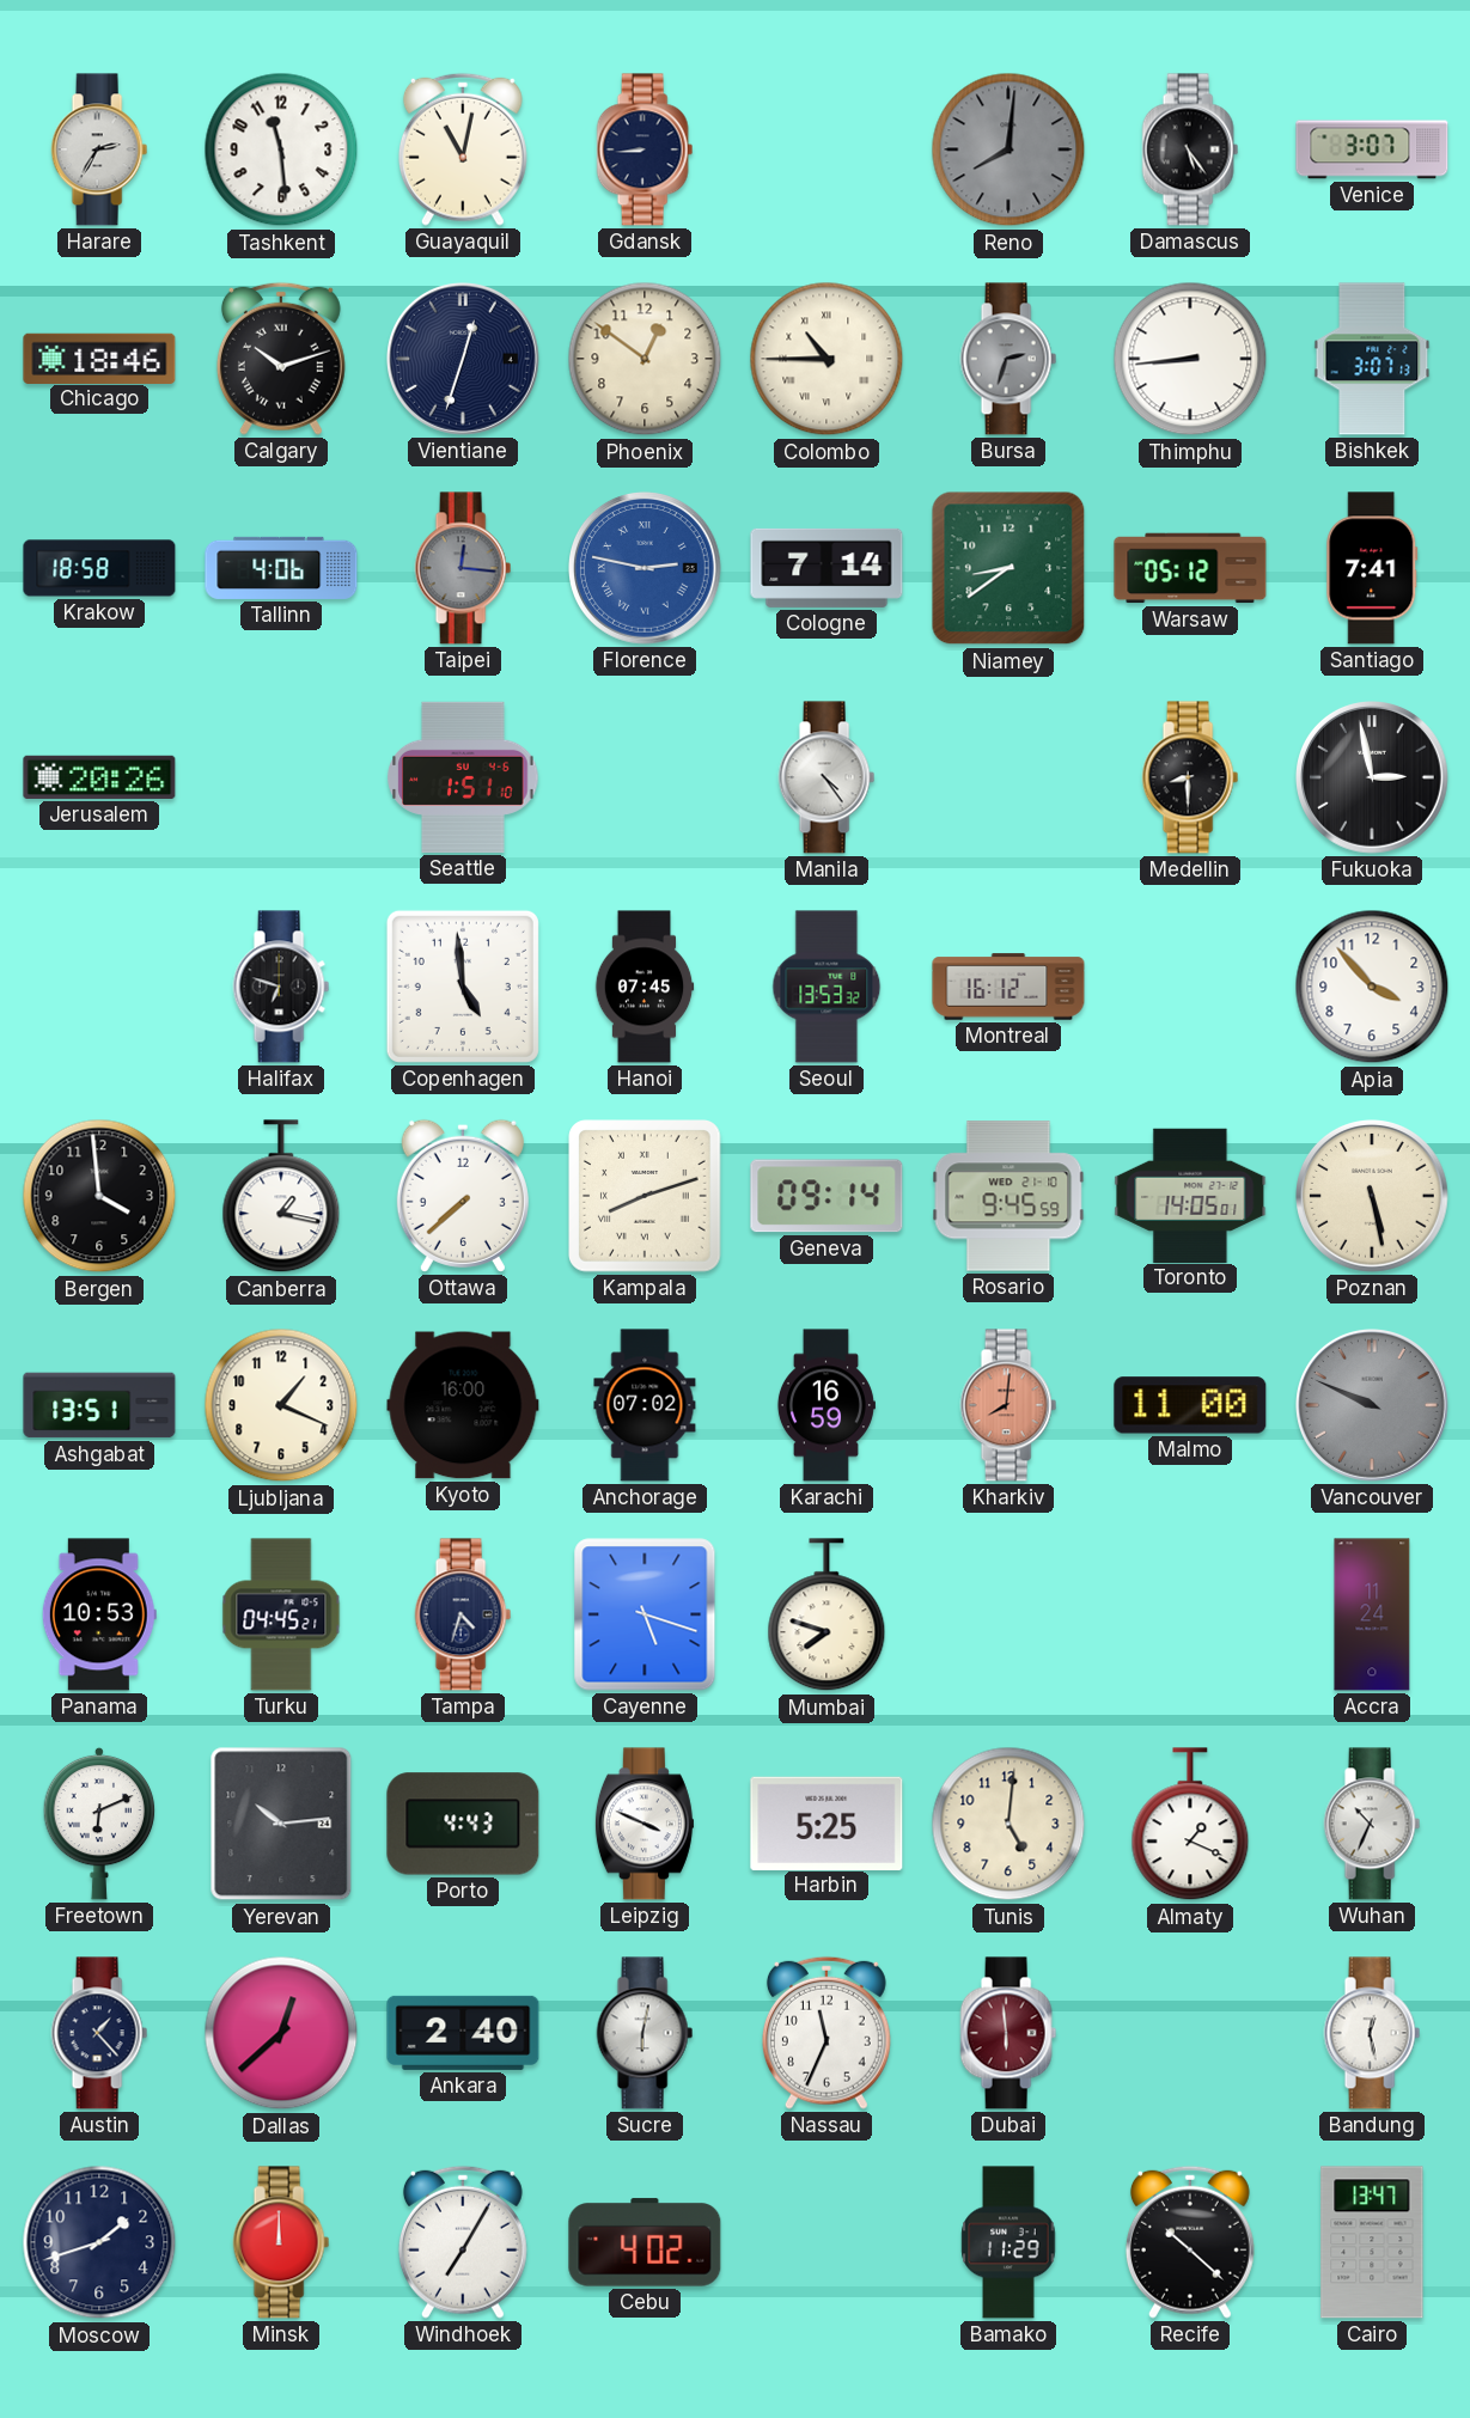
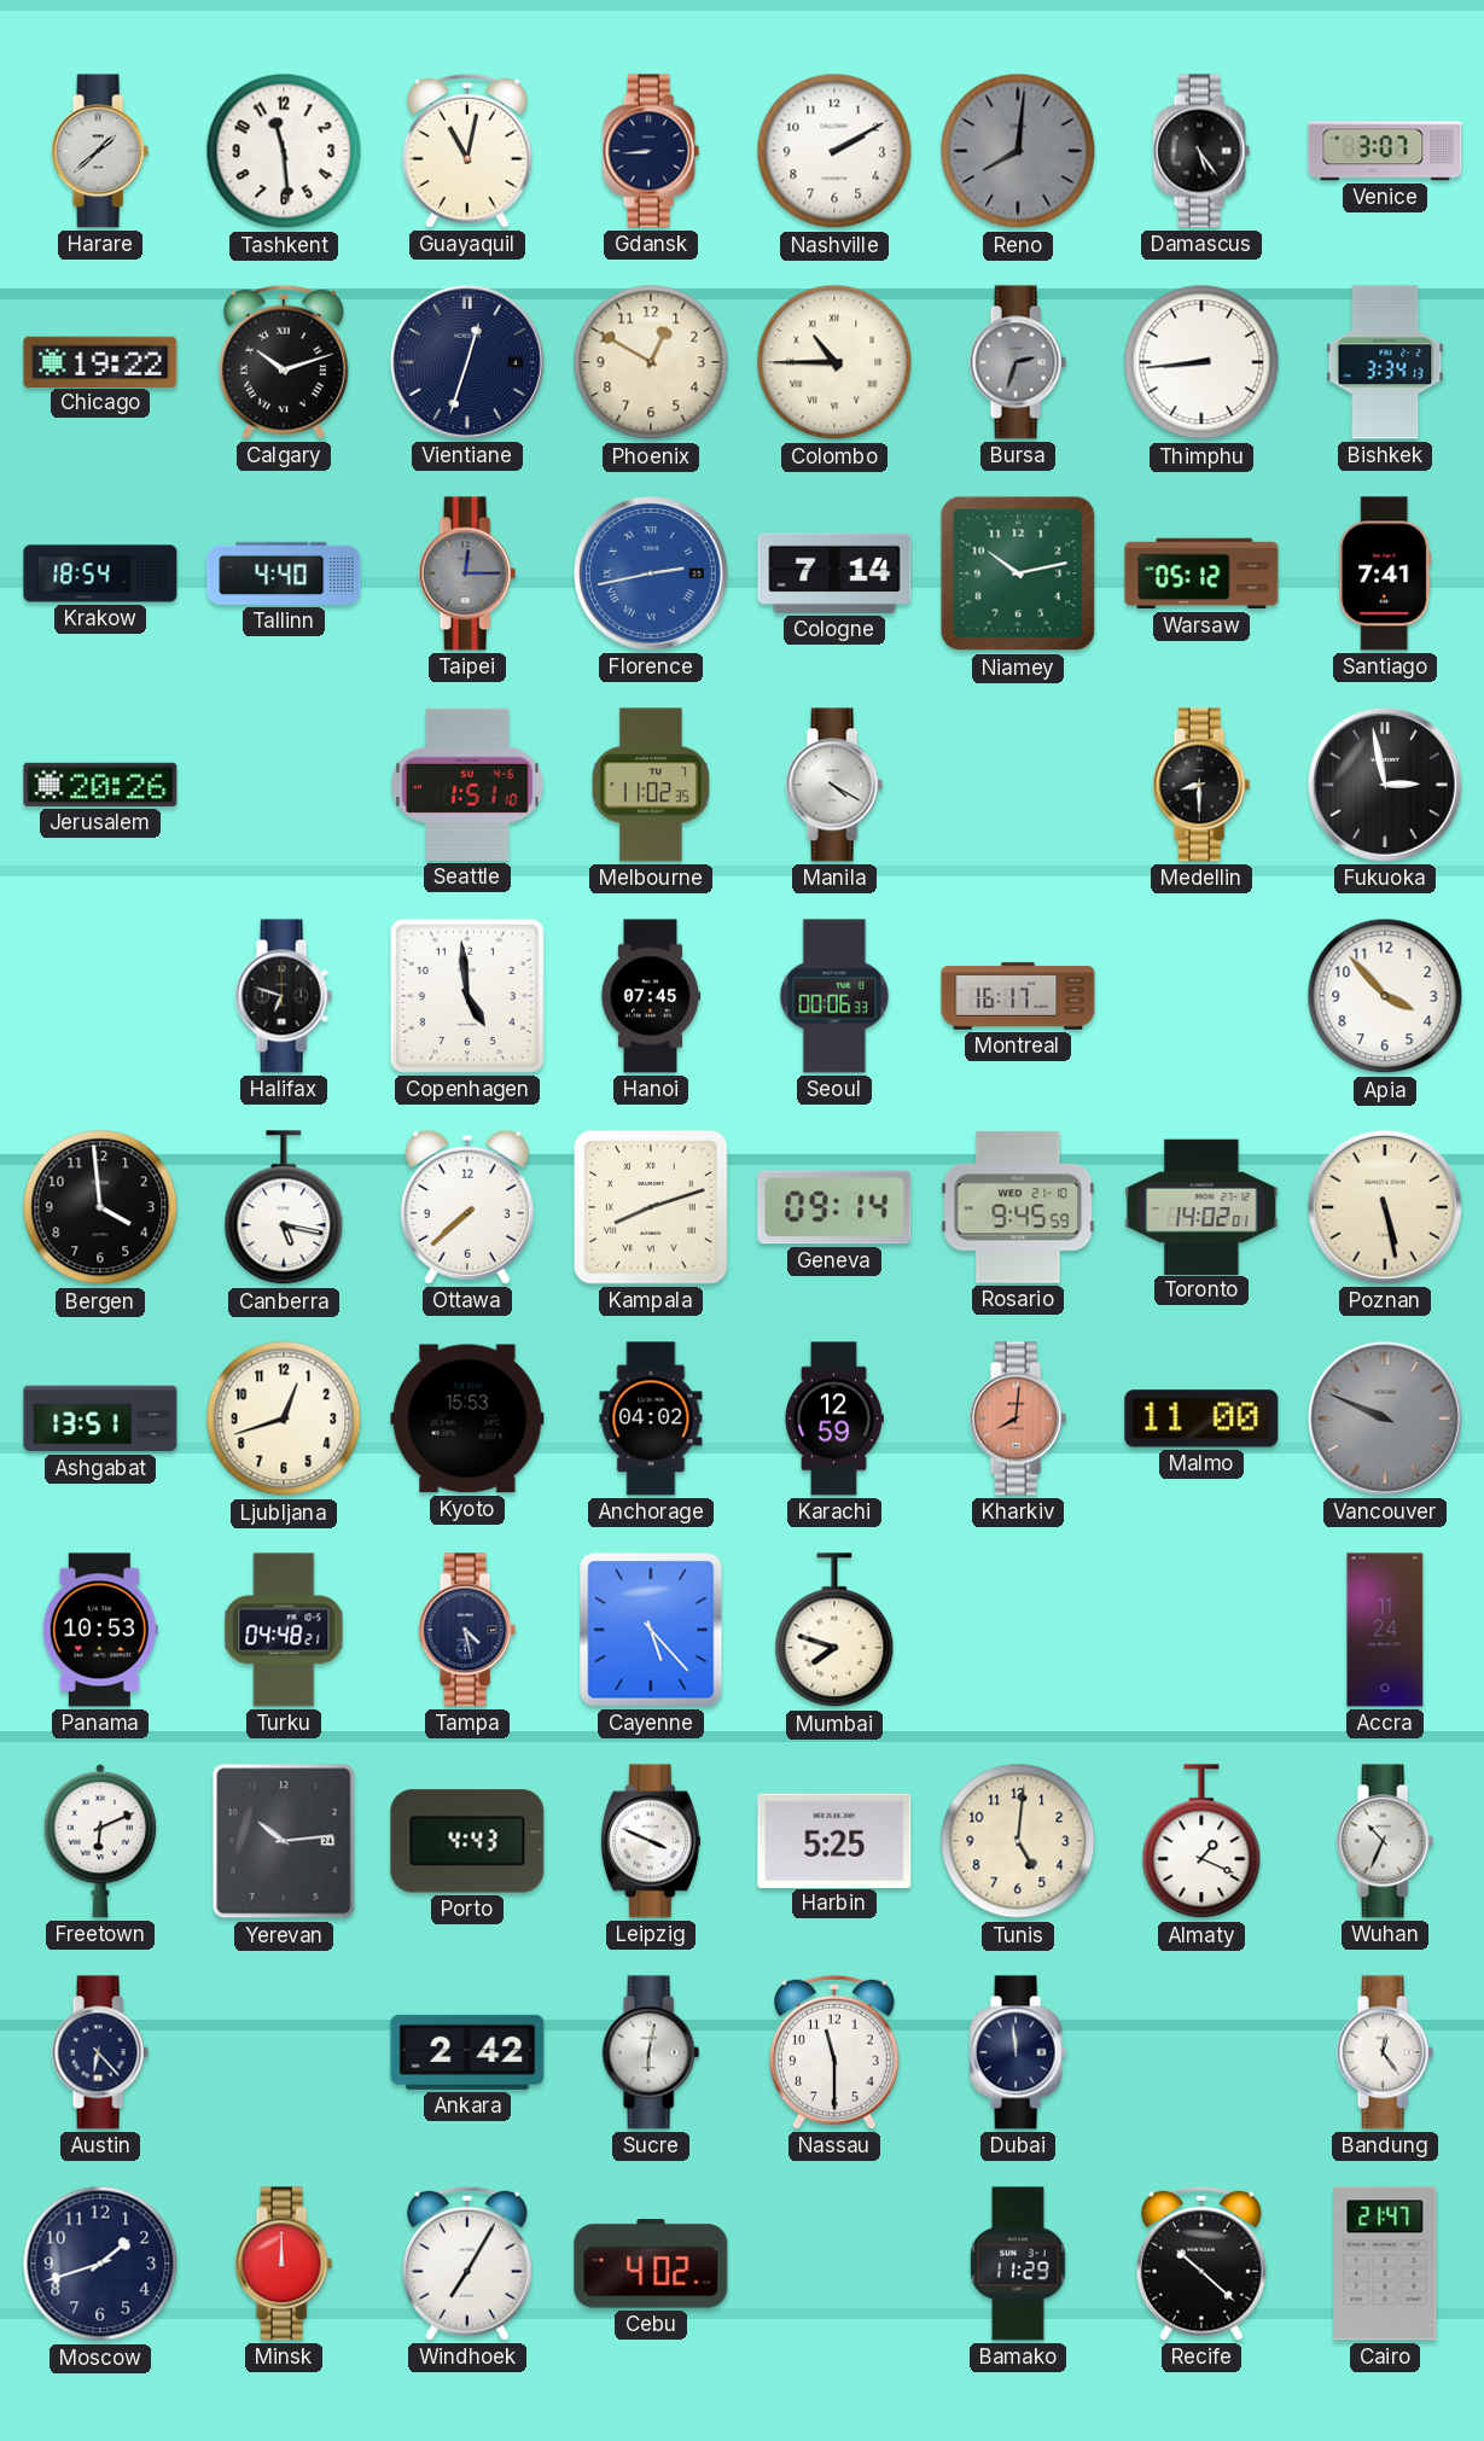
Harare: 2:35 -> 1:38 (100, 151)
Nashville: none -> 2:10 (834, 151)
Chicago: 18:46 -> 19:22 (100, 361)
Phoenix: 12:51 -> 12:50 (651, 362)
Bishkek: 3:07 -> 3:34 (1385, 362)
Krakow: 18:58 -> 18:54 (100, 573)
Tallinn: 4:06 -> 4:40 (284, 573)
Taipei: 12:16 -> 12:15 (467, 573)
Florence: 2:47 -> 2:43 (652, 575)
Niamey: 8:39 -> 10:13 (1018, 573)
Melbourne: none -> 11:02 (651, 785)
Manila: 4:24 -> 4:20 (834, 785)
Seoul: 13:53 -> 00:06 (834, 996)
Montreal: 16:12 -> 16:17 (1018, 996)
Canberra: 1:17 -> 5:17 (284, 1208)
Toronto: 14:05 -> 14:02 (1201, 1206)
Ljubljana: 1:19 -> 12:42 (284, 1418)
Kyoto: 16:00 -> 15:53 (467, 1418)
Anchorage: 07:02 -> 04:02 (651, 1418)
Karachi: 16:59 -> 12:59 (833, 1418)
Turku: 04:45 -> 04:48 (284, 1630)
Tampa: 4:33 -> 4:28 (467, 1630)
Cayenne: 5:18 -> 5:23 (651, 1630)
Austin: 1:23 -> 6:23 (100, 2052)
Dallas: 12:38 -> none (281, 2033)
Ankara: 2:40 -> 2:42 (467, 2052)
Nassau: 11:34 -> 11:30 (834, 2052)
Dubai: 5:59 -> 11:59 (1018, 2052)
Dubai dial: burgundy -> navy (1018, 2052)
Bandung: 12:28 -> 12:24 (1385, 2052)
Cairo: 13:47 -> 21:47 (1385, 2264)
